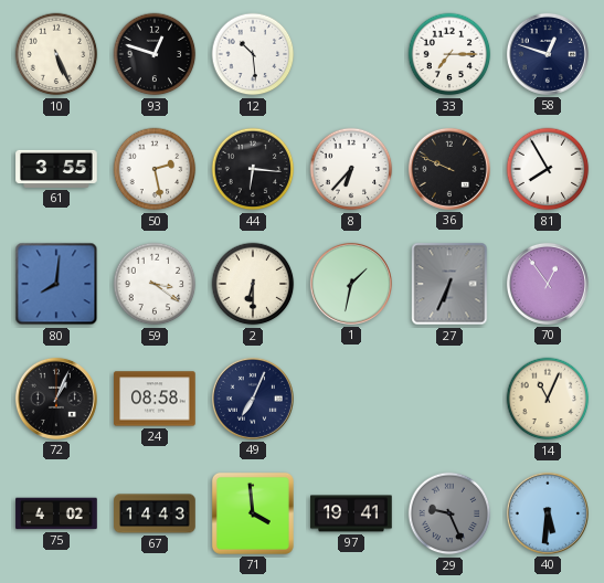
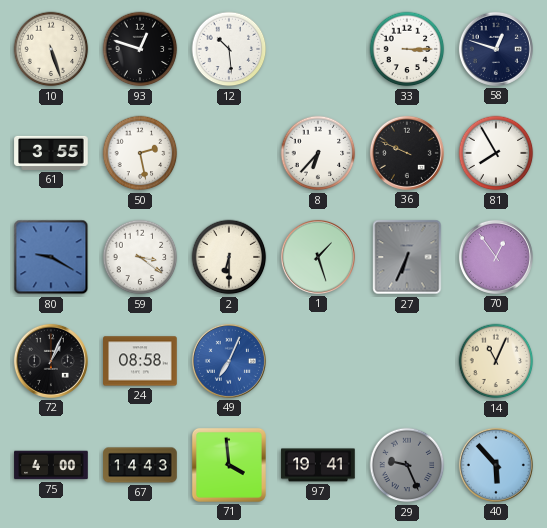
10: 5:26 -> 5:27 (51, 49)
33: 7:15 -> 3:15 (407, 49)
44: 6:16 -> none (253, 169)
80: 8:01 -> 9:20 (51, 257)
1: 1:32 -> 1:27 (318, 257)
49 dial: navy -> blue (229, 361)
75: 4:02 -> 4:00 (51, 465)
40: 5:31 -> 5:53 (496, 465)
